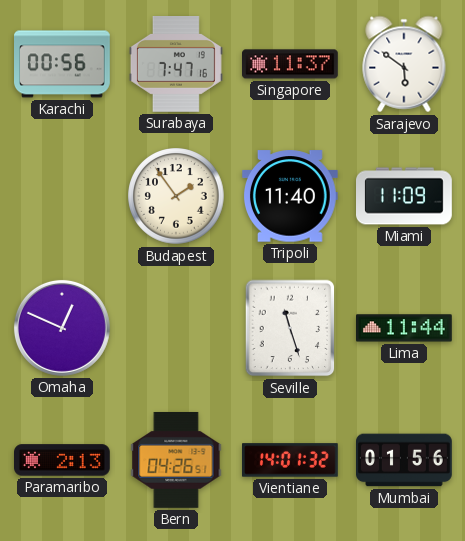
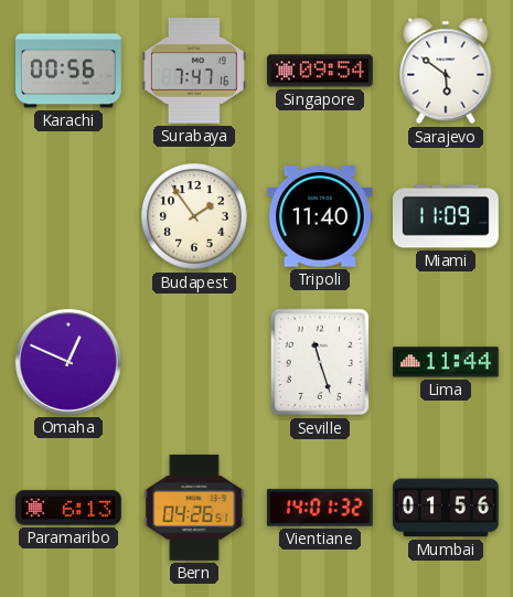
Singapore: 11:37 -> 09:54 (321, 71)
Paramaribo: 2:13 -> 6:13 (70, 508)
